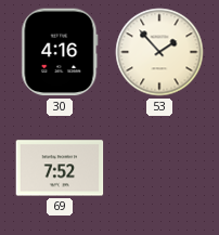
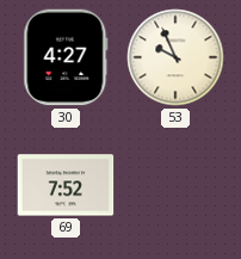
30: 4:16 -> 4:27 (66, 57)
53: 1:53 -> 9:56 (175, 57)
